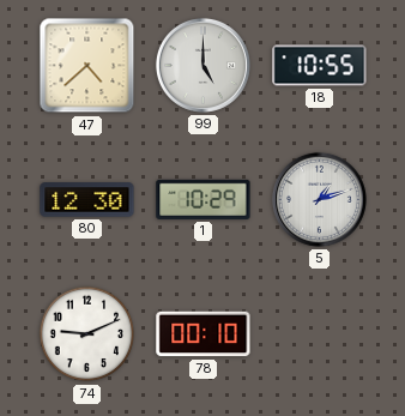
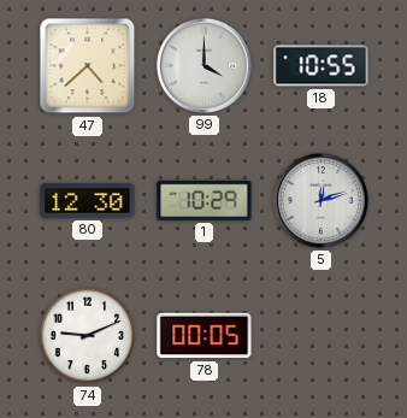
99: 5:00 -> 4:00 (203, 65)
5: 1:12 -> 12:12 (320, 200)
78: 00:10 -> 00:05 (205, 336)
